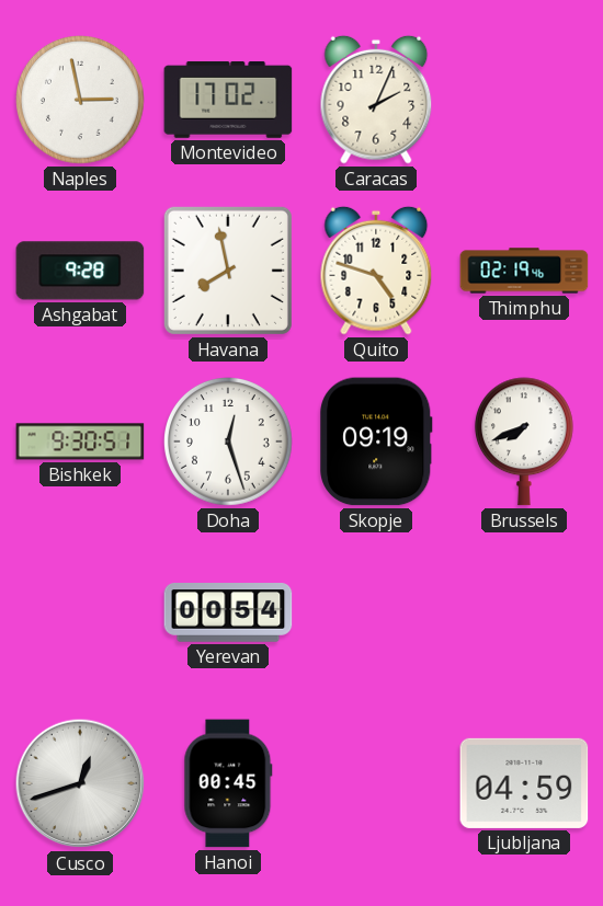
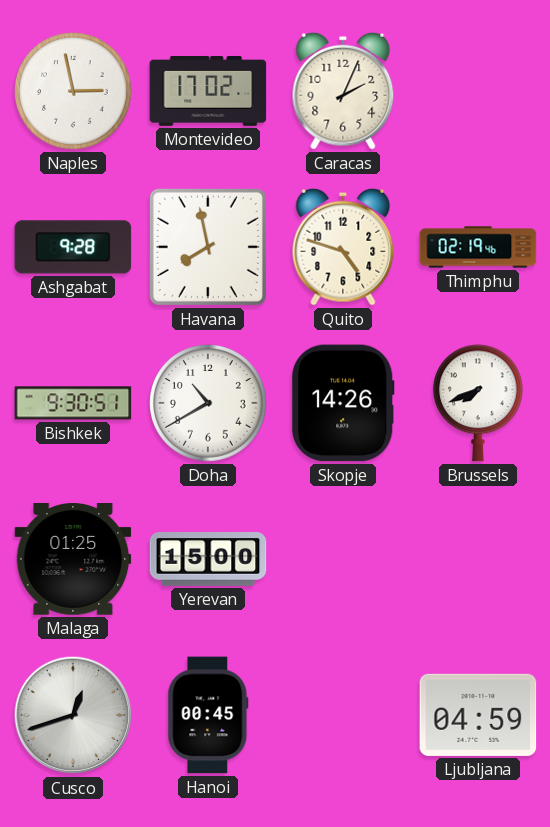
Doha: 12:27 -> 10:40 (209, 404)
Skopje: 09:19 -> 14:26 (343, 403)
Malaga: none -> 01:25 (73, 560)
Yerevan: 00:54 -> 15:00 (208, 560)
